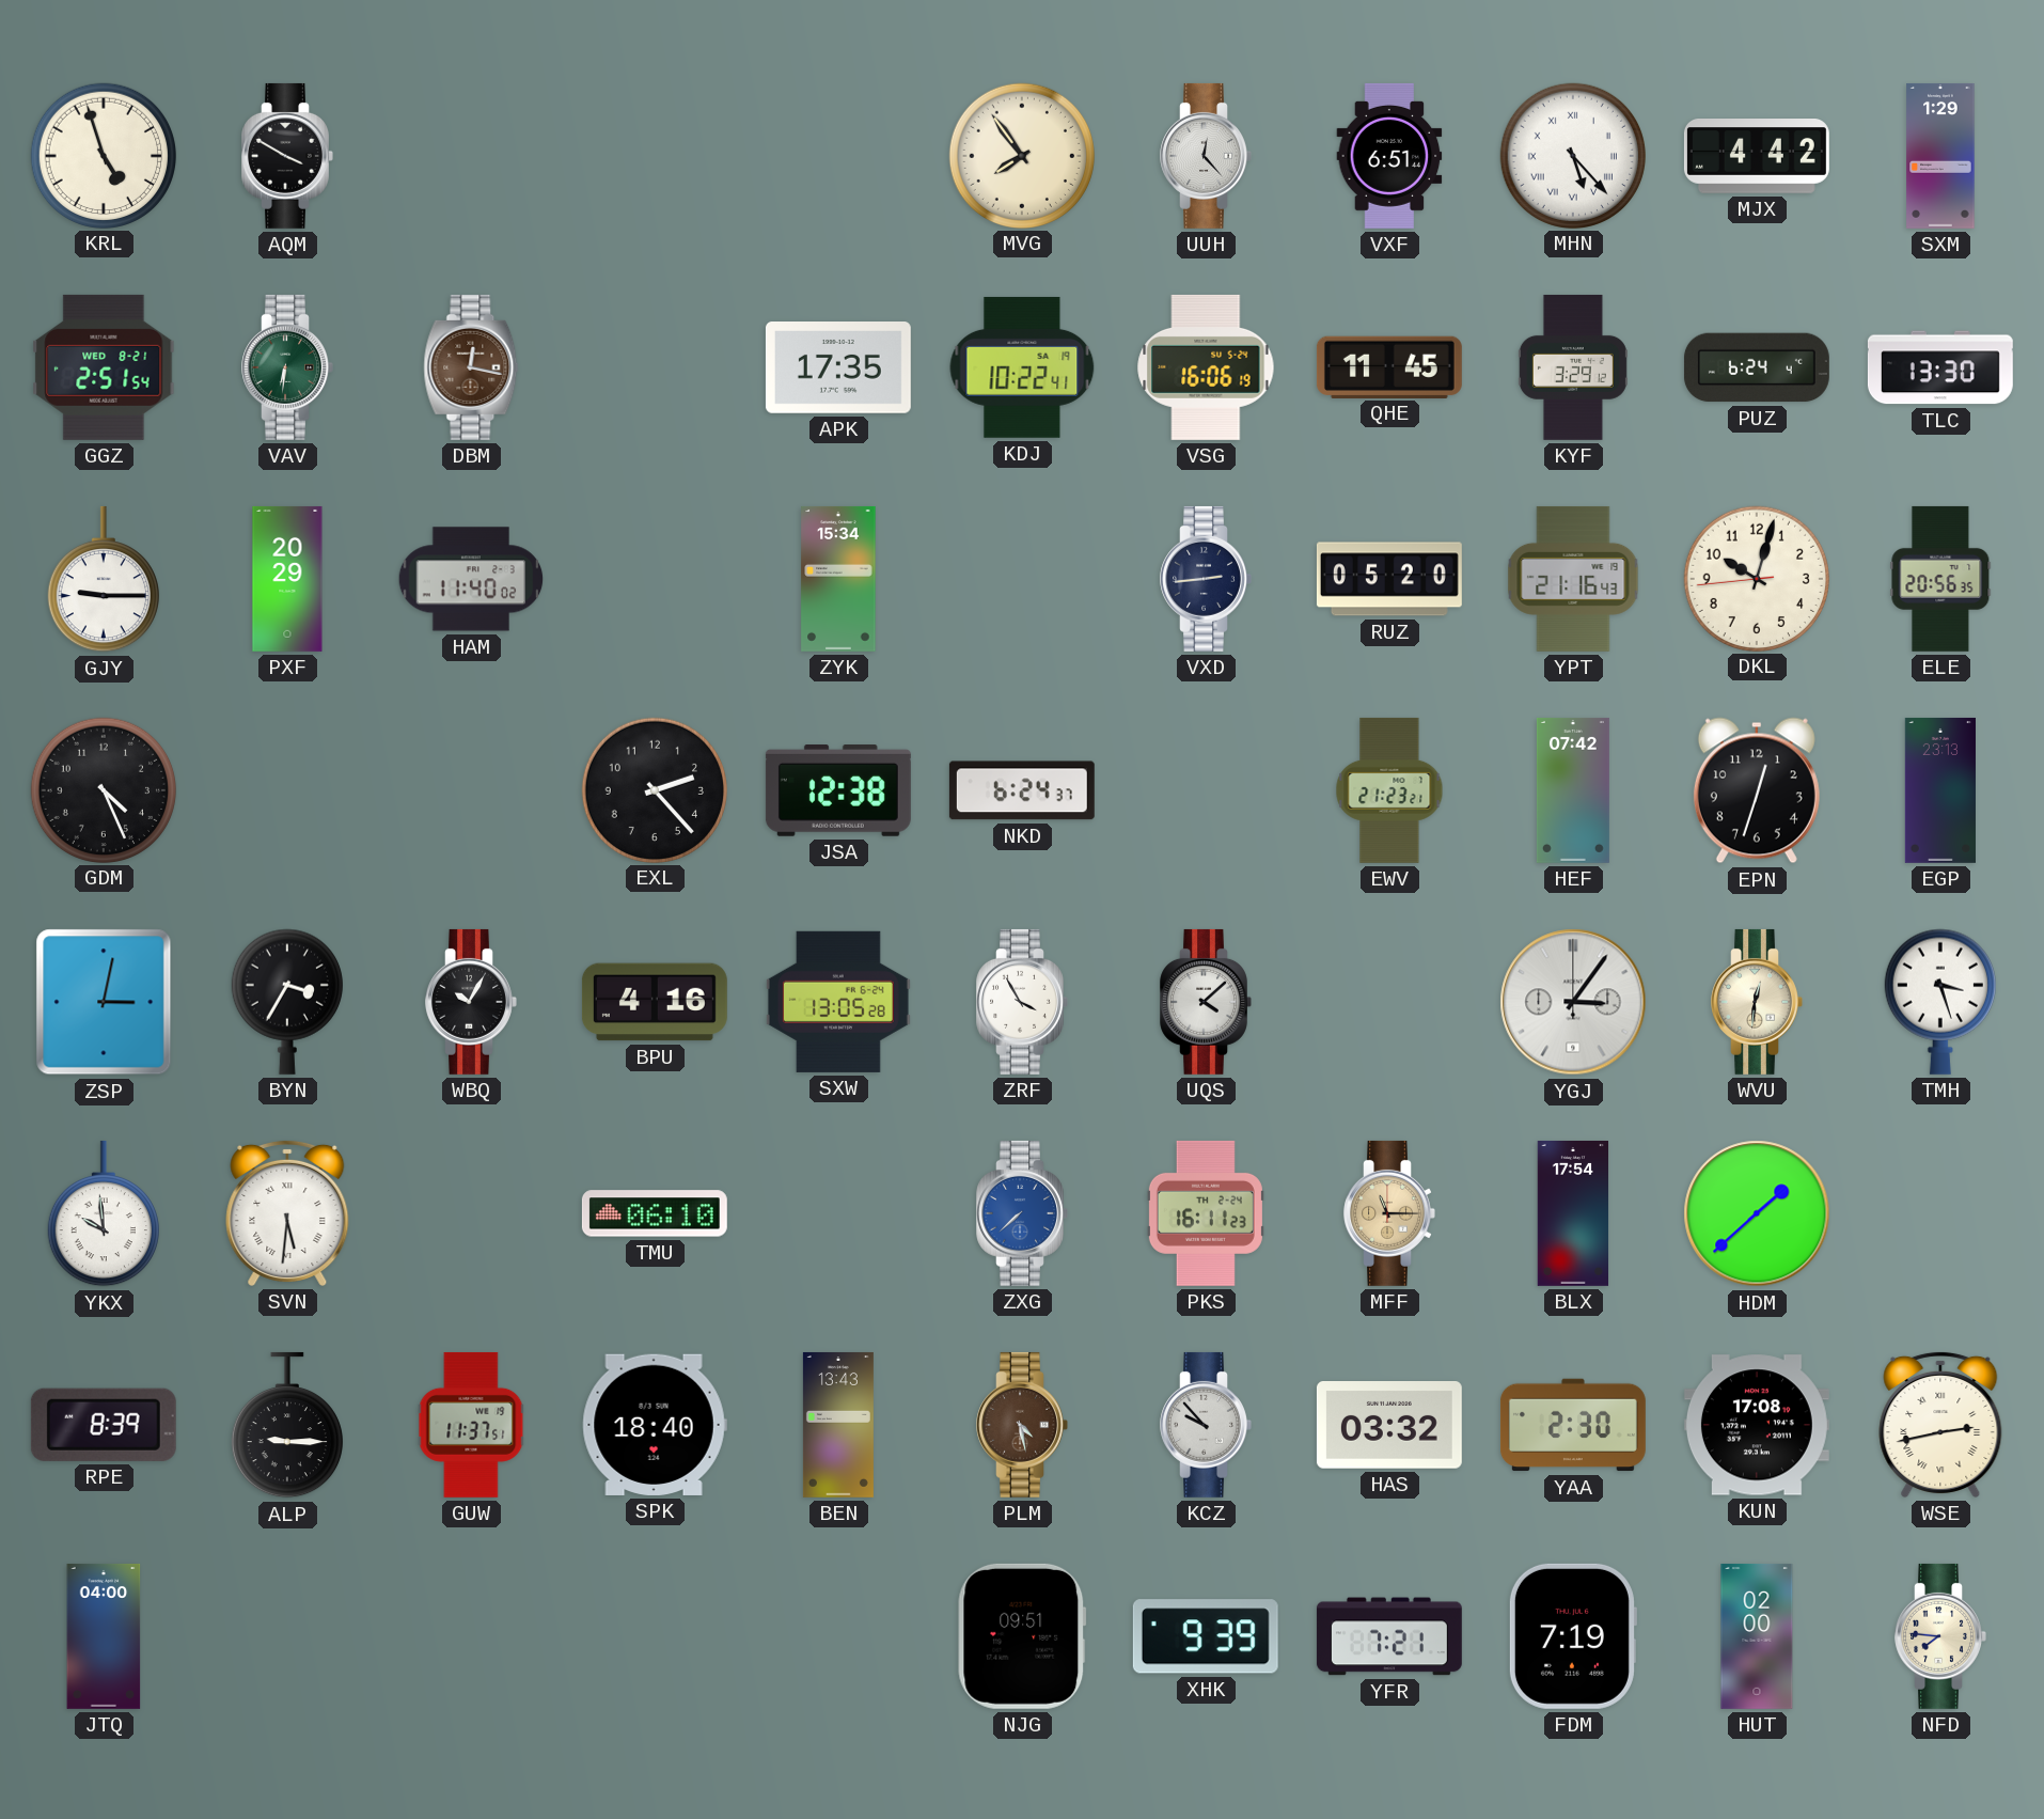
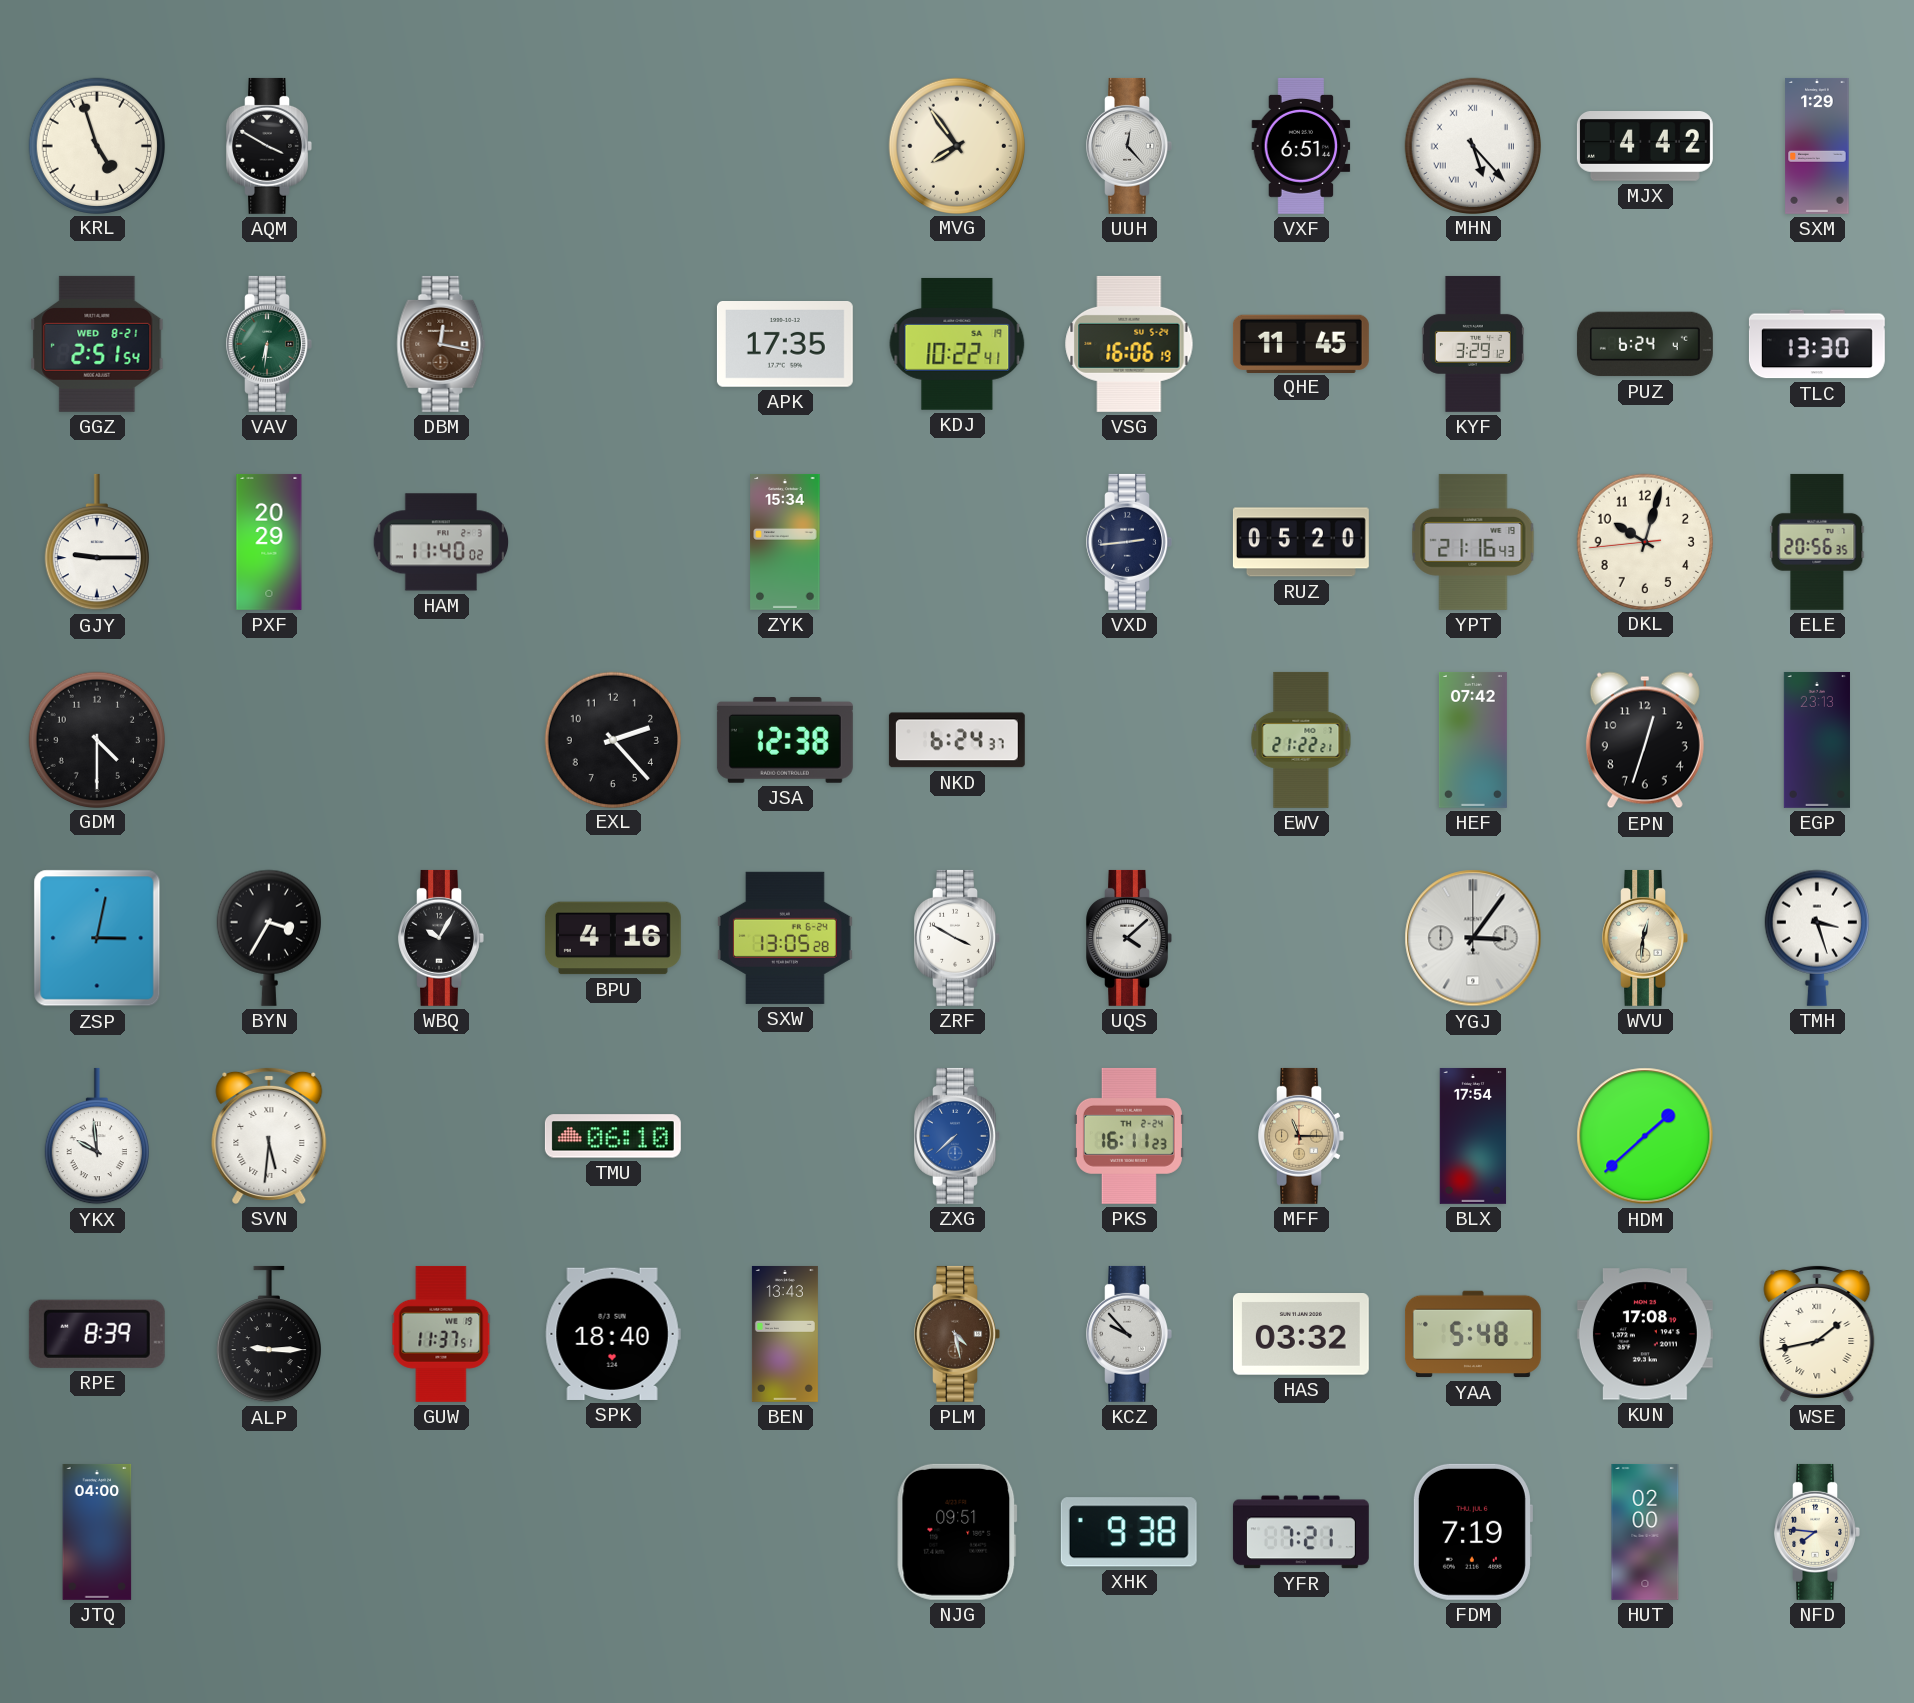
GDM: 4:26 -> 4:30 (96, 739)
EWV: 21:23 -> 21:22 (1301, 740)
ZRF: 3:55 -> 3:50 (957, 938)
YAA: 2:30 -> 5:48 (1473, 1334)
WSE: 2:43 -> 1:43 (1817, 1333)
XHK: 9:39 -> 9:38 (1129, 1532)
